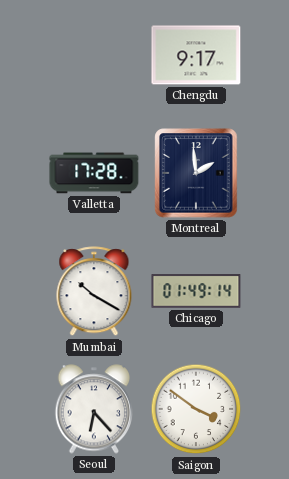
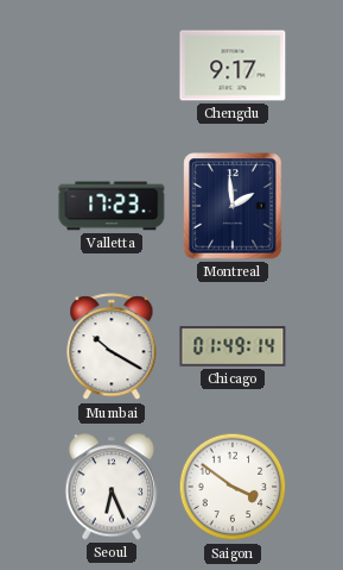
Valletta: 17:28 -> 17:23 (112, 206)
Seoul: 6:23 -> 6:26 (112, 487)
